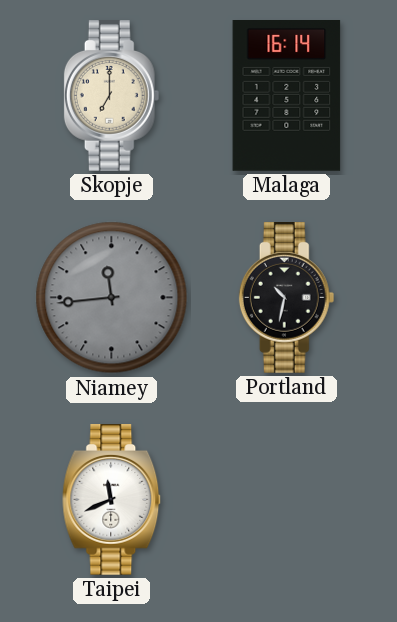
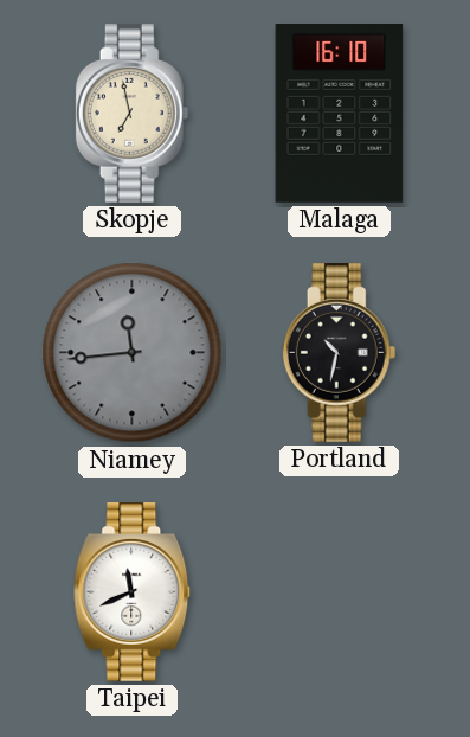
Skopje: 7:00 -> 6:58 (133, 114)
Malaga: 16:14 -> 16:10 (340, 114)
